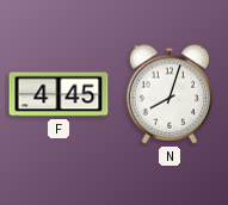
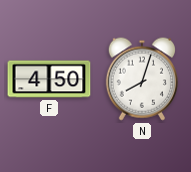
F: 4:45 -> 4:50 (49, 79)
